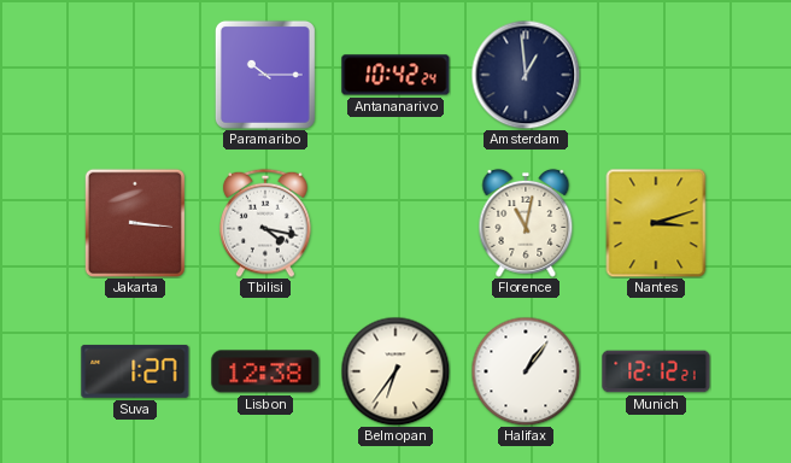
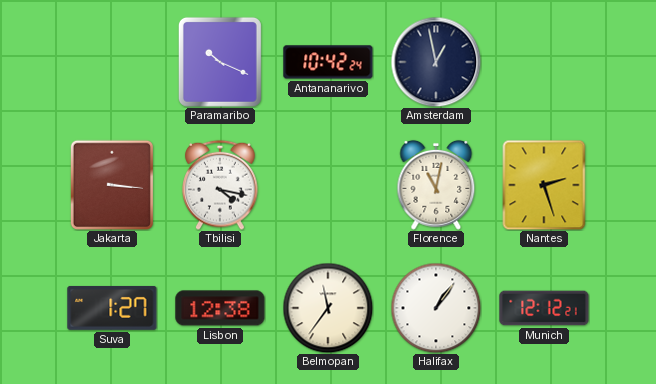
Paramaribo: 10:15 -> 10:19 (220, 62)
Amsterdam: 12:59 -> 12:58 (436, 62)
Nantes: 3:12 -> 2:27 (544, 185)
Belmopan: 6:36 -> 11:36 (328, 308)
